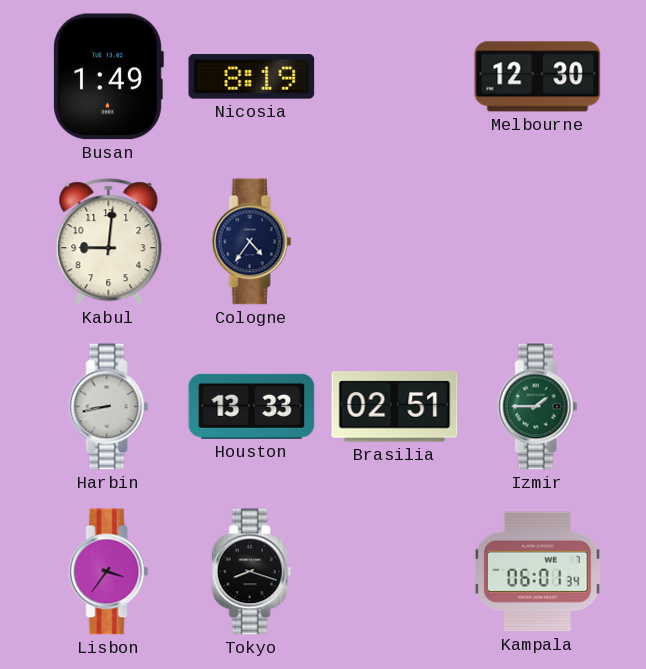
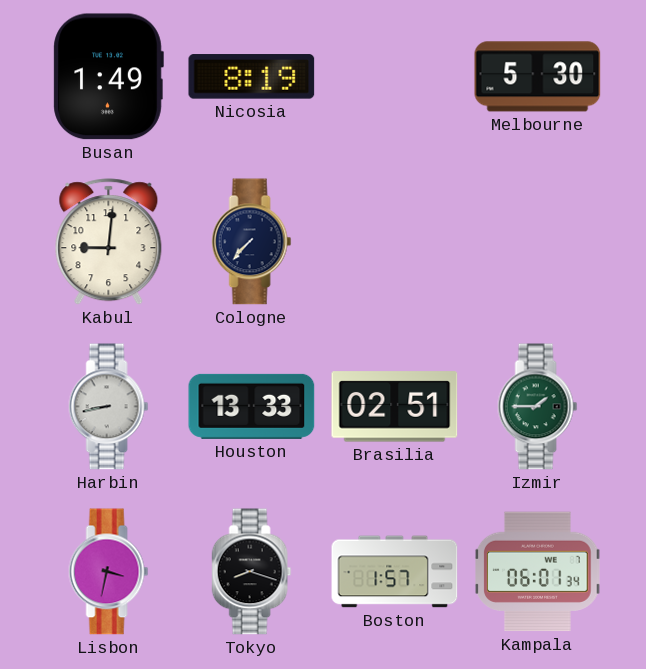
Melbourne: 12:30 -> 5:30 (538, 77)
Cologne: 4:36 -> 7:37 (252, 242)
Lisbon: 3:36 -> 3:32 (109, 572)
Boston: none -> 1:57 (395, 572)
